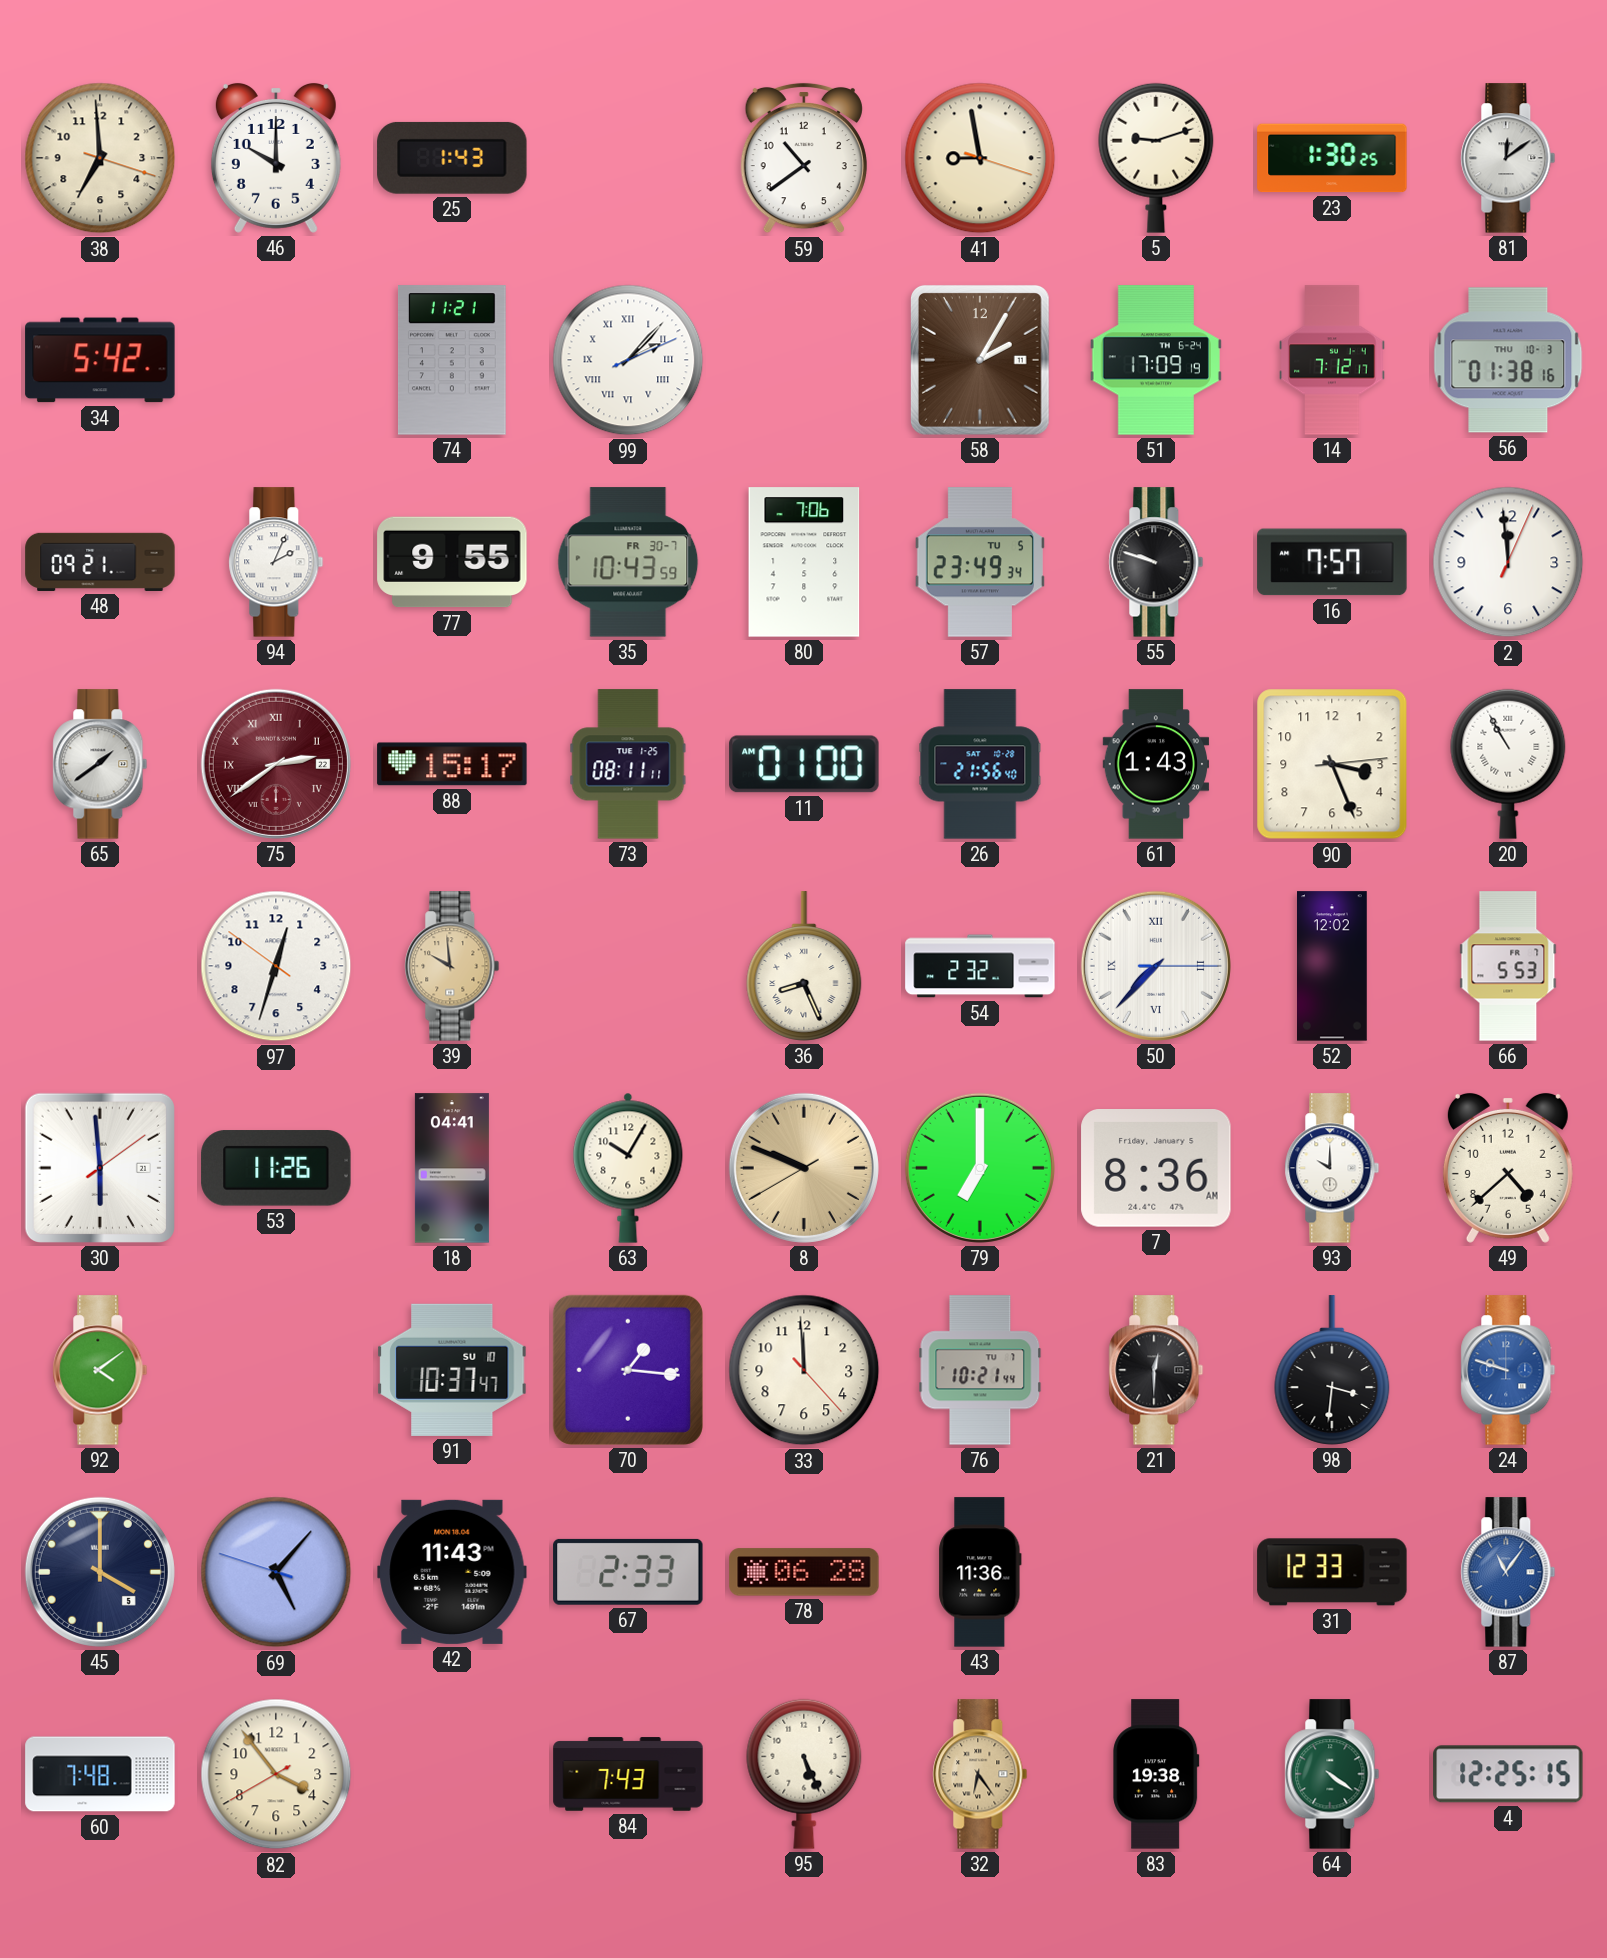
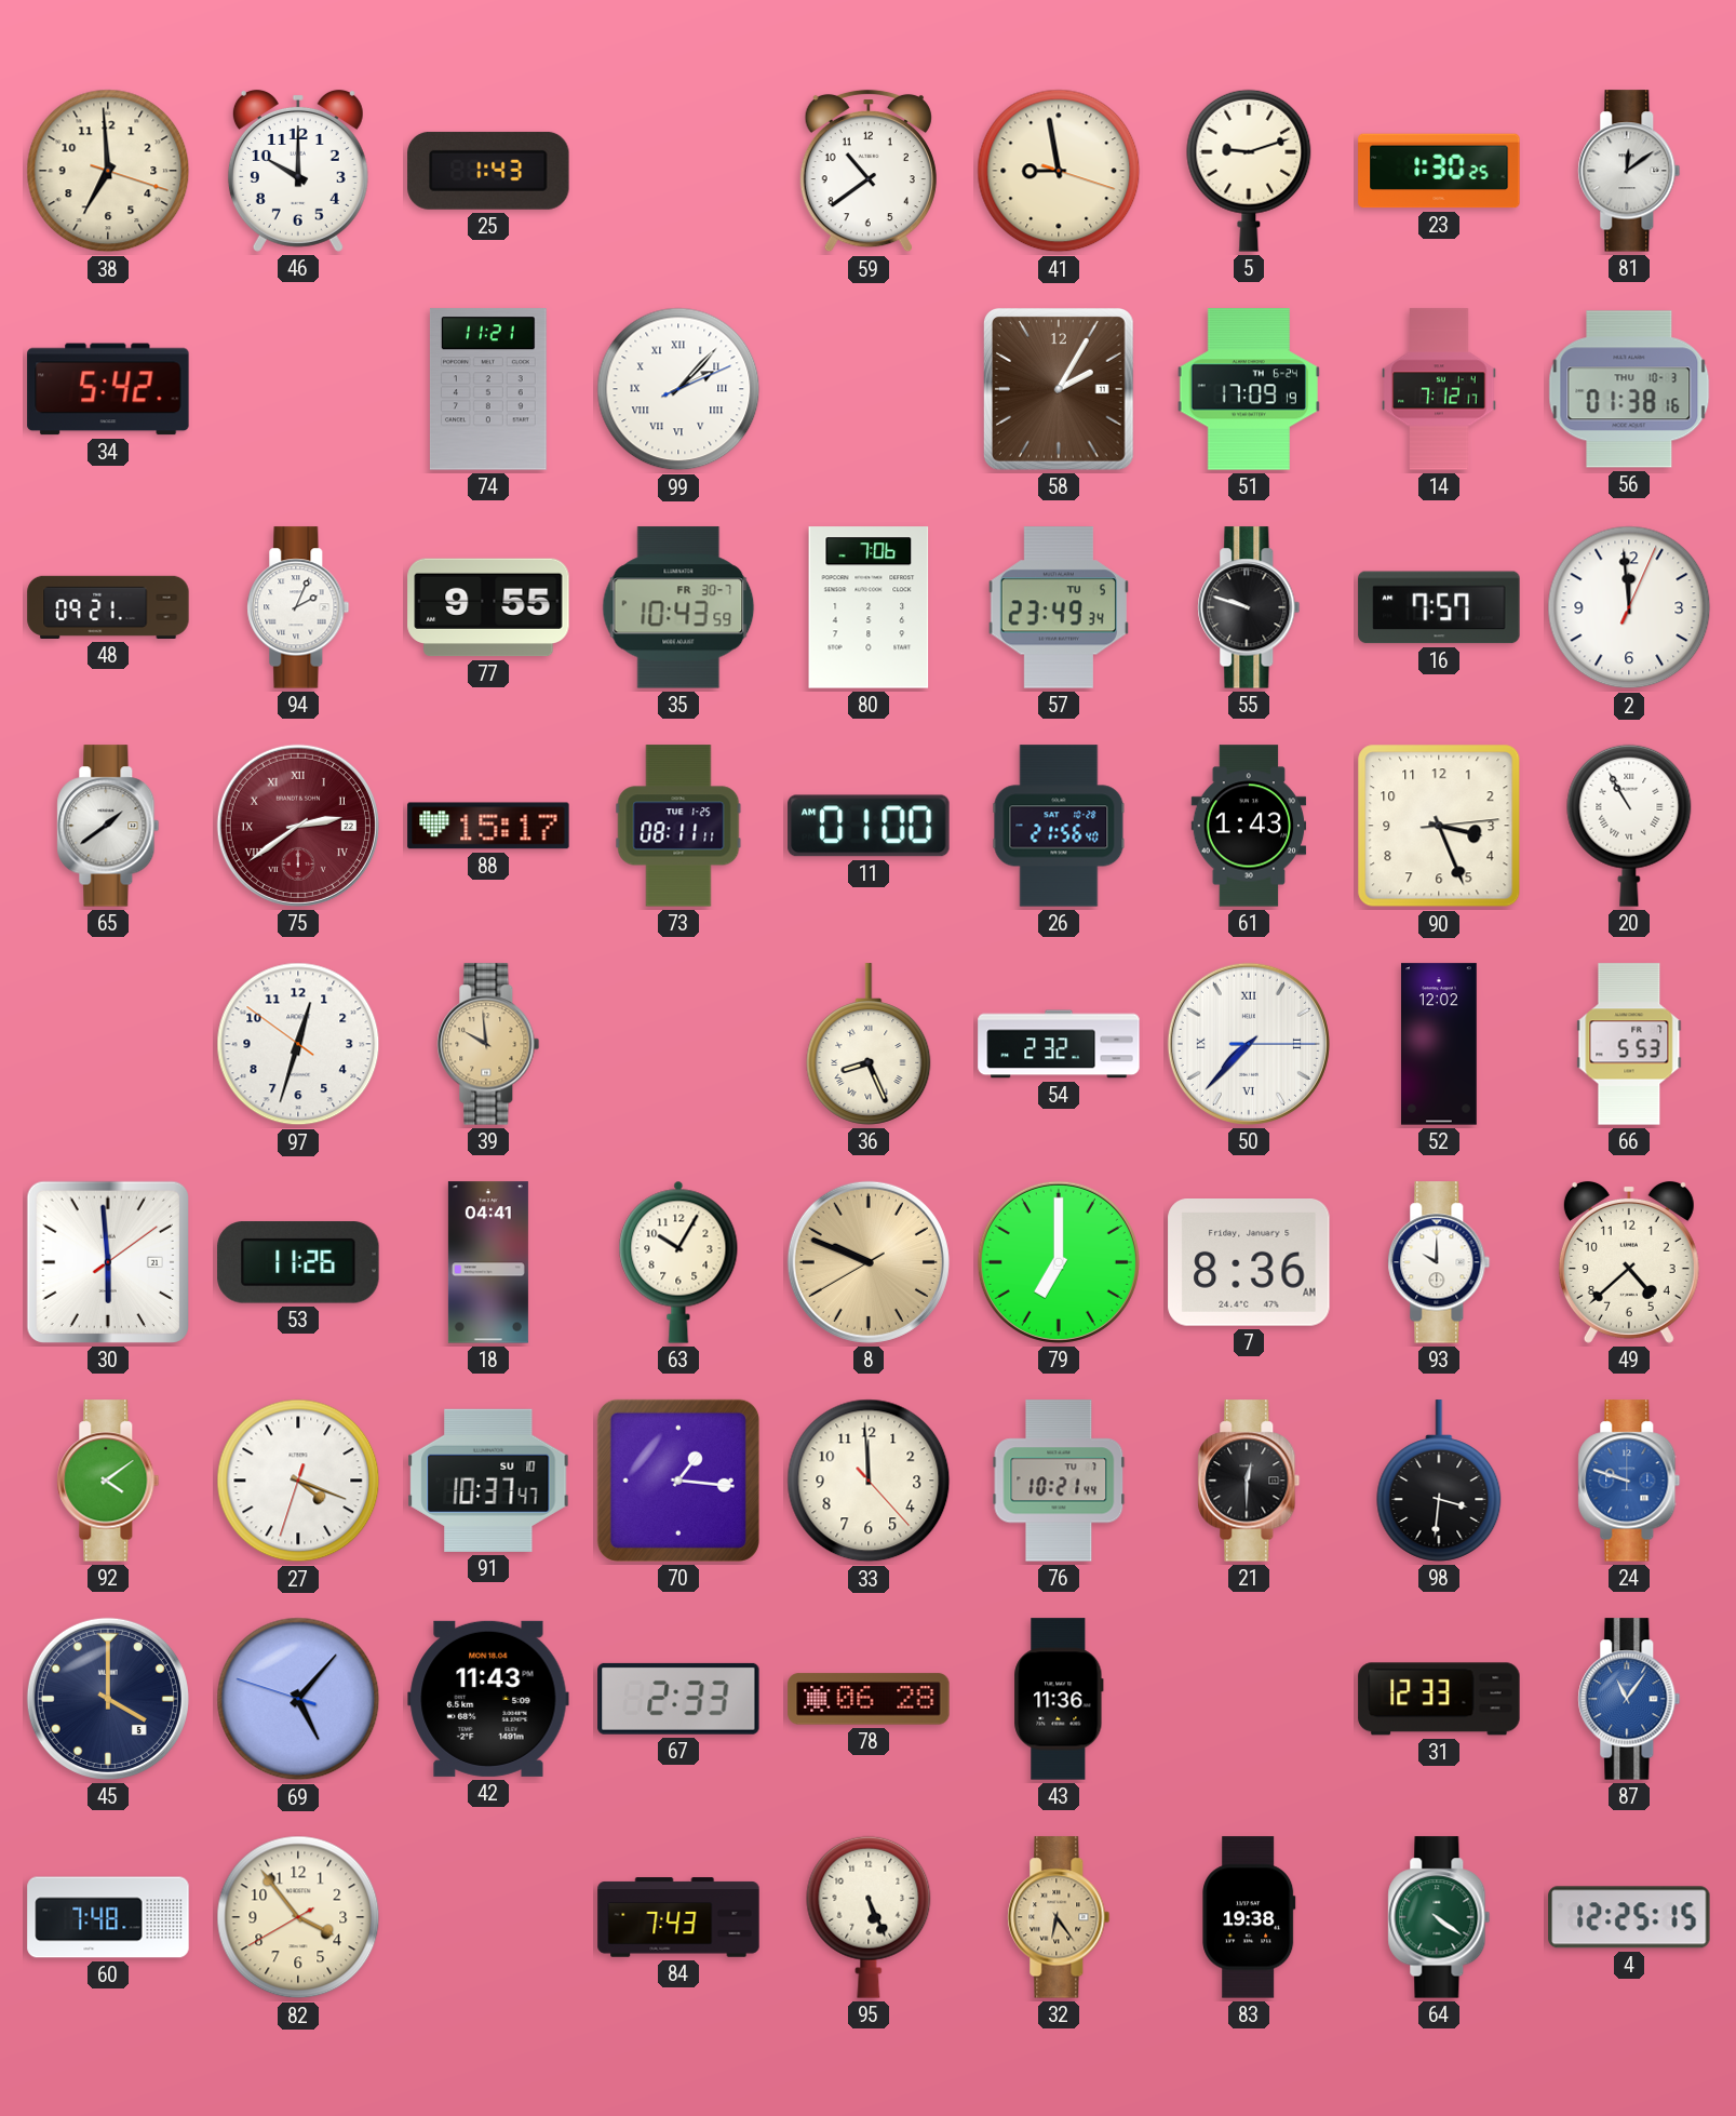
27: none -> 4:18 (298, 1481)
